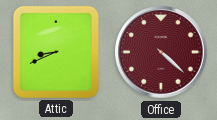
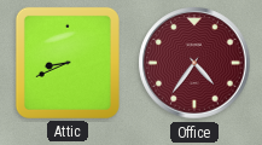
Office: 4:22 -> 4:36 (194, 63)
